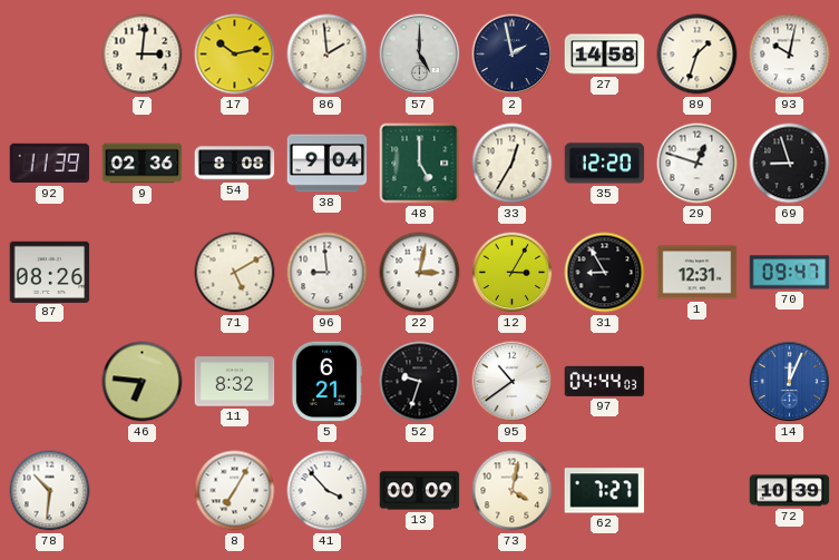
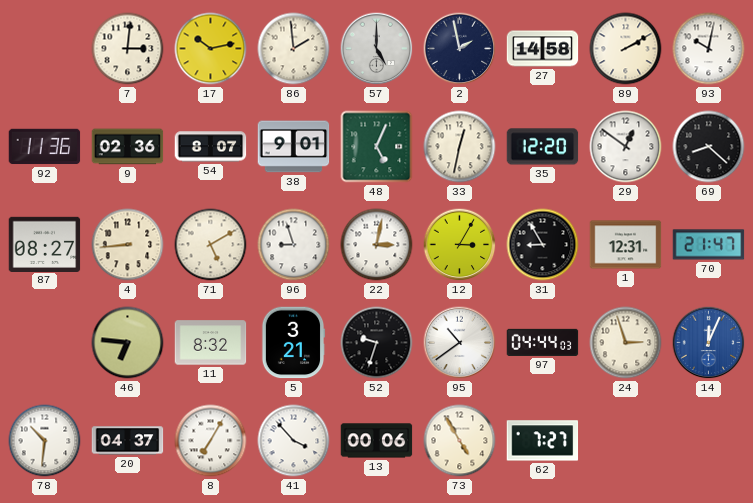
89: 1:33 -> 2:10 (626, 49)
92: 11:39 -> 11:36 (45, 147)
54: 8:08 -> 8:07 (211, 147)
38: 9:04 -> 9:01 (294, 147)
48: 5:00 -> 5:04 (377, 147)
33: 12:35 -> 12:32 (460, 147)
29: 12:48 -> 12:51 (626, 147)
69: 8:57 -> 8:22 (709, 147)
87: 08:26 -> 08:27 (45, 244)
4: none -> 8:44 (128, 245)
96: 8:59 -> 8:57 (294, 245)
70: 09:47 -> 21:47 (709, 245)
5: 6:21 -> 3:21 (293, 343)
24: none -> 2:57 (626, 343)
20: none -> 04:37 (128, 441)
13: 00:09 -> 00:06 (377, 441)
73: 4:02 -> 4:55 (460, 441)
72: 10:39 -> none (790, 491)
